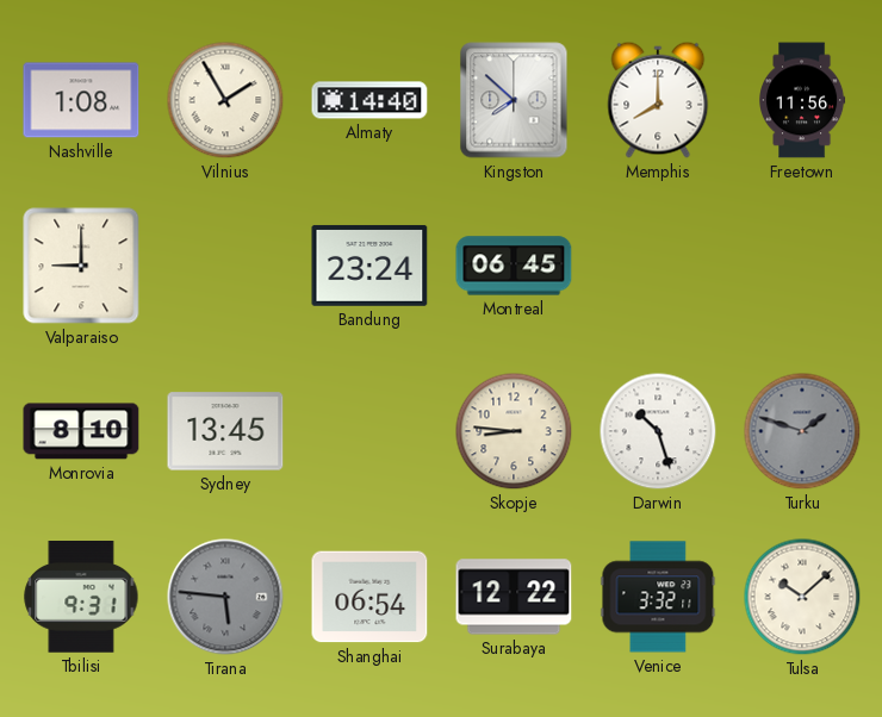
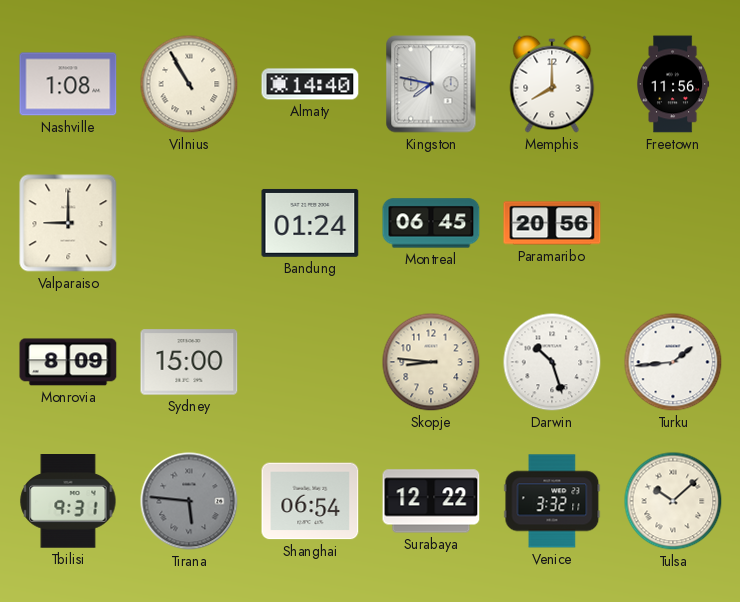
Vilnius: 1:55 -> 10:55 (189, 84)
Kingston: 7:52 -> 7:47 (431, 84)
Bandung: 23:24 -> 01:24 (310, 223)
Paramaribo: none -> 20:56 (552, 223)
Monrovia: 8:10 -> 8:09 (68, 362)
Sydney: 13:45 -> 15:00 (189, 362)
Turku: 1:48 -> 1:44 (673, 362)
Turku dial: grey -> white (673, 362)
